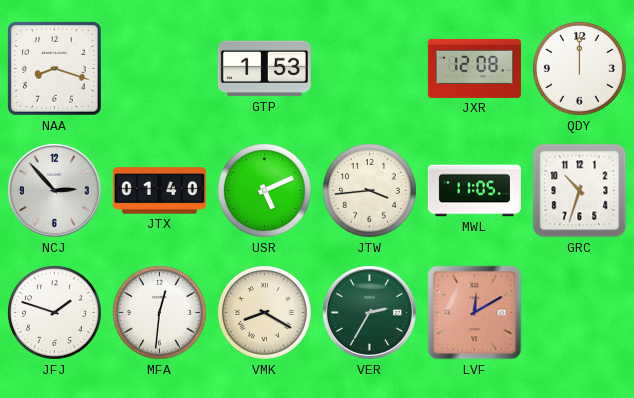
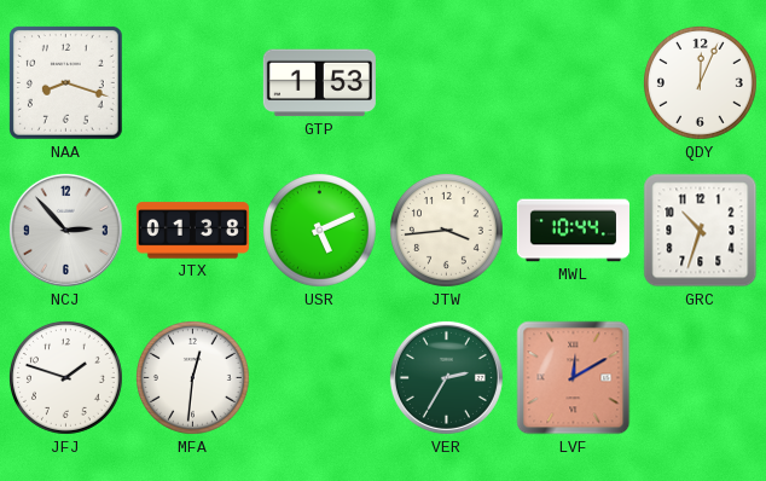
JXR: 12:08 -> none (474, 68)
QDY: 12:00 -> 12:04 (700, 82)
JTX: 01:40 -> 01:38 (192, 231)
MWL: 11:05 -> 10:44 (573, 231)
VMK: 8:20 -> none (264, 312)
